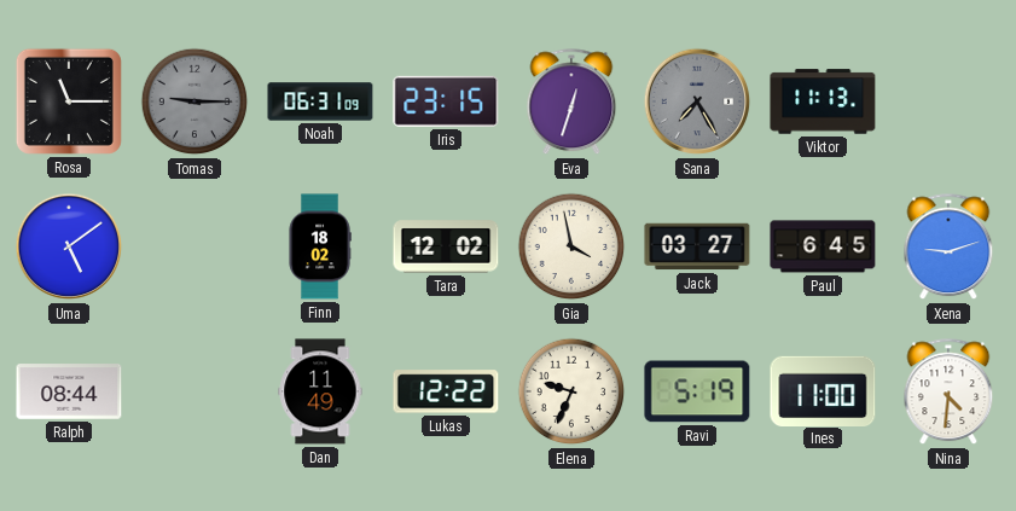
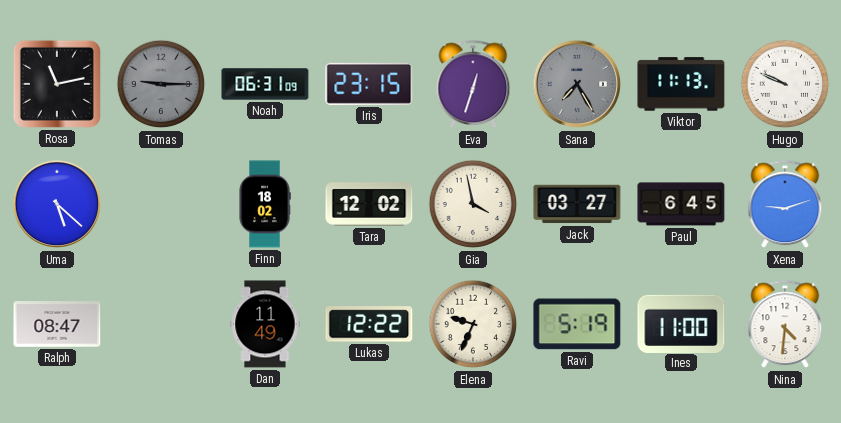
Rosa: 11:15 -> 11:13 (57, 84)
Hugo: none -> 9:49 (785, 84)
Uma: 5:09 -> 5:22 (57, 204)
Ralph: 08:44 -> 08:47 (57, 324)
